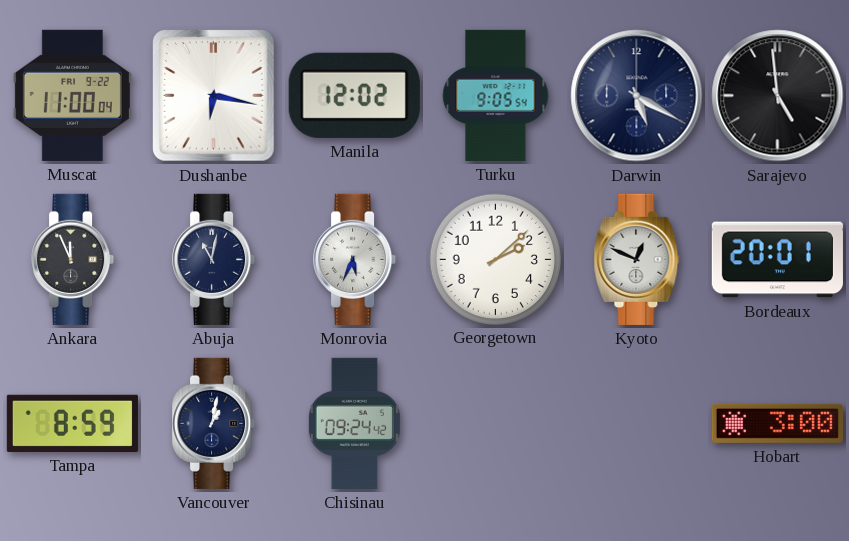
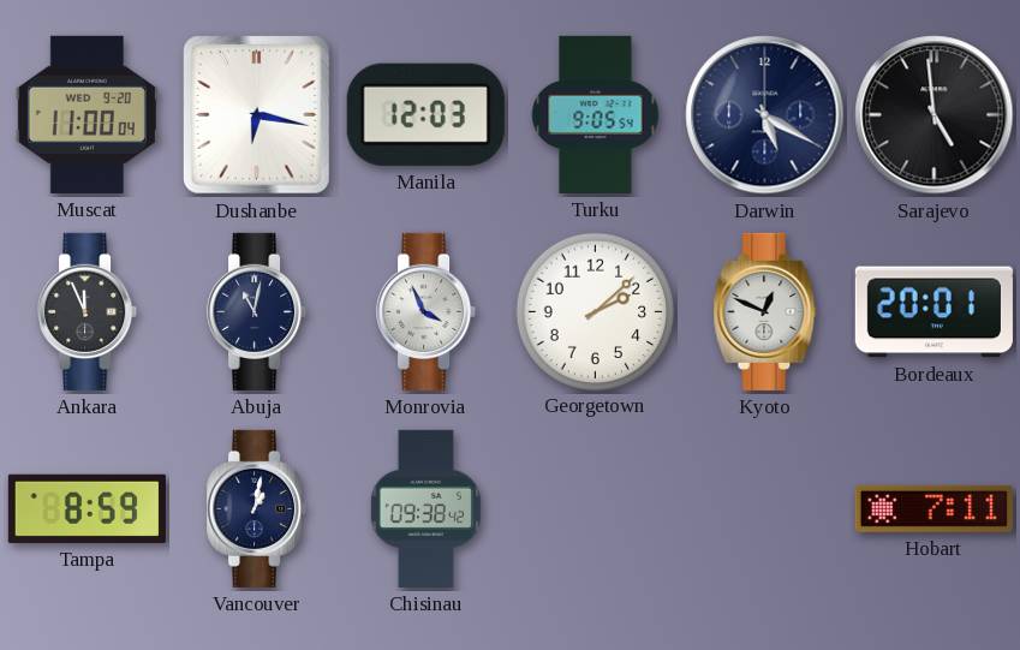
Muscat date: FRI 9-22 -> WED 9-20 (87, 114)
Manila: 12:02 -> 12:03 (425, 114)
Monrovia: 5:34 -> 3:56 (427, 311)
Chisinau: 09:24 -> 09:38 (425, 508)
Hobart: 3:00 -> 7:11 (933, 508)
